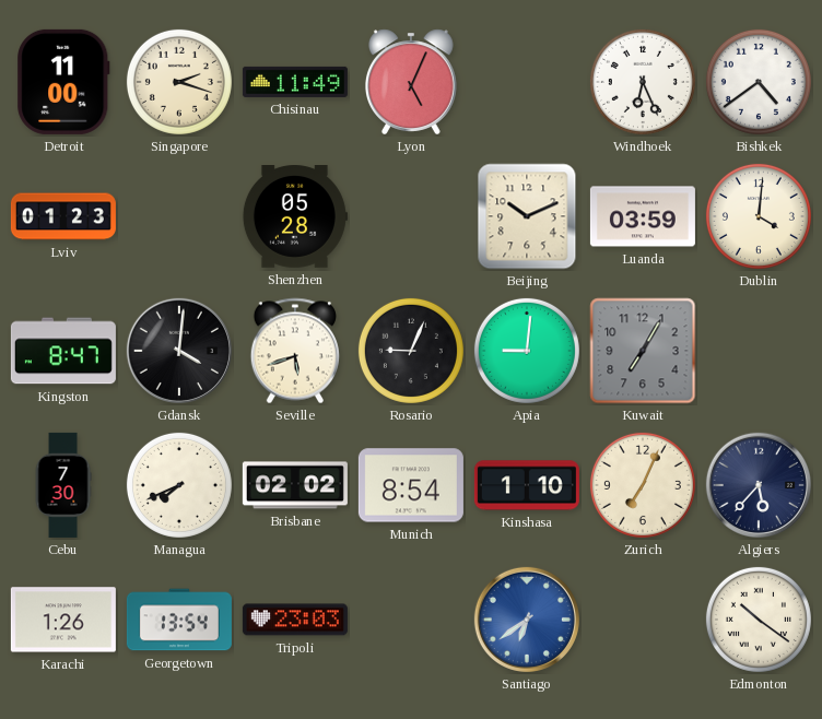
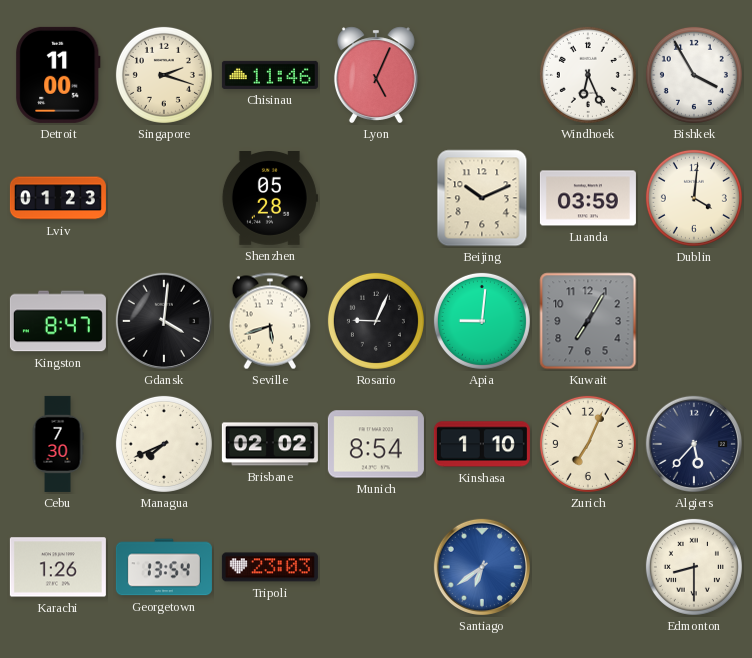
Chisinau: 11:49 -> 11:46 (270, 75)
Bishkek: 4:39 -> 3:55 (694, 75)
Edmonton: 10:21 -> 8:30 (694, 567)
